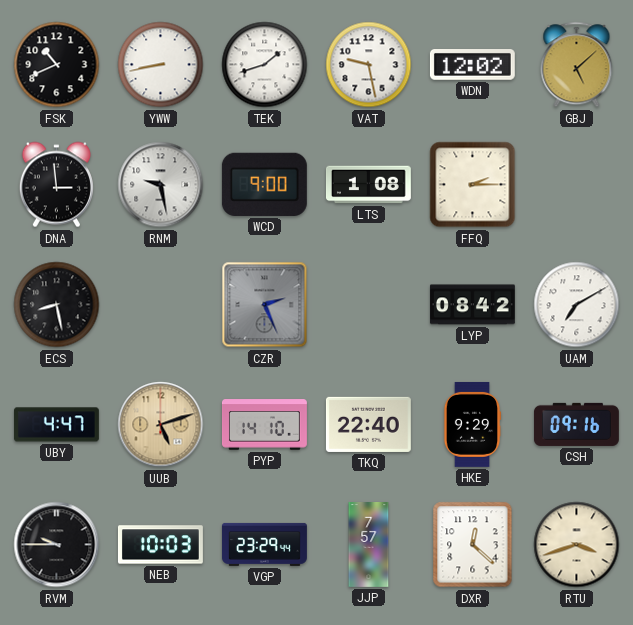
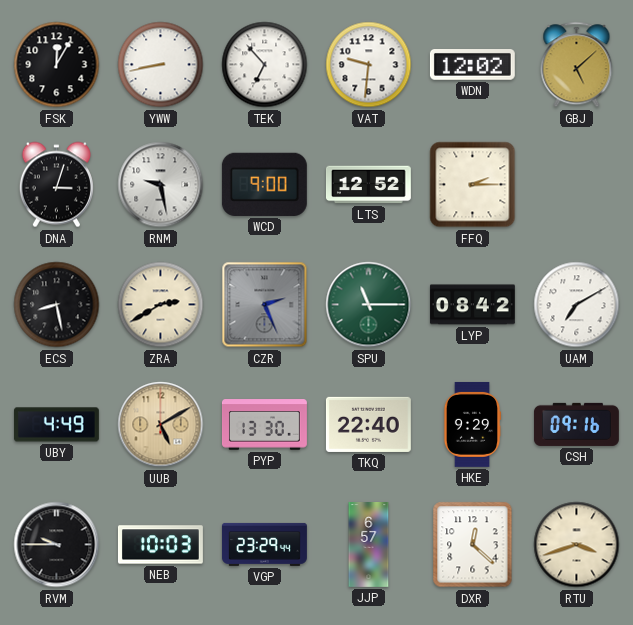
FSK: 10:41 -> 12:05 (57, 65)
TEK: 1:42 -> 6:53 (265, 65)
VAT: 9:28 -> 9:31 (369, 65)
DNA: 2:59 -> 3:03 (56, 185)
LTS: 1:08 -> 12:52 (368, 185)
ZRA: none -> 2:40 (161, 305)
SPU: none -> 11:15 (369, 305)
UBY: 4:47 -> 4:49 (56, 425)
UUB: 5:12 -> 5:10 (161, 425)
PYP: 14:10 -> 13:30 (264, 425)
JJP: 7:57 -> 6:57 (369, 545)
